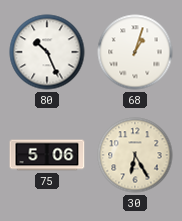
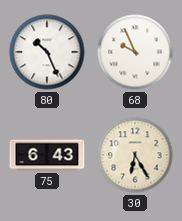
68: 1:03 -> 9:56 (135, 52)
75: 5:06 -> 6:43 (47, 155)
